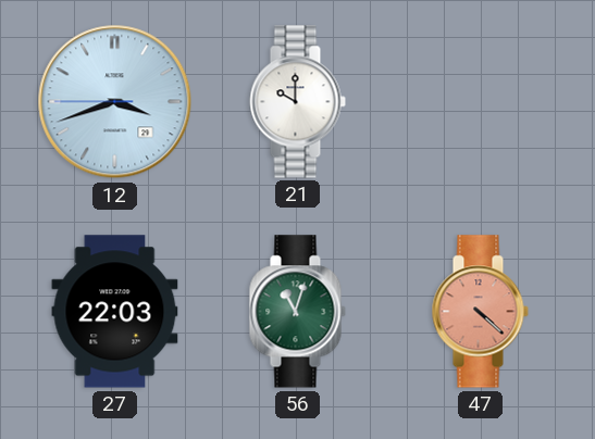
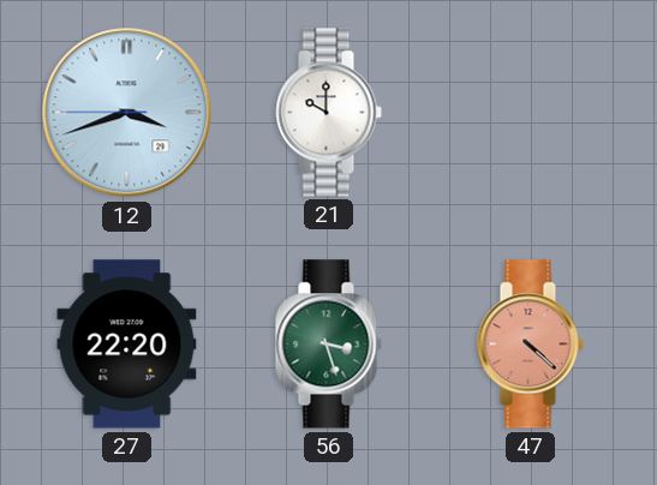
27: 22:03 -> 22:20 (127, 345)
56: 11:03 -> 3:27 (328, 345)
